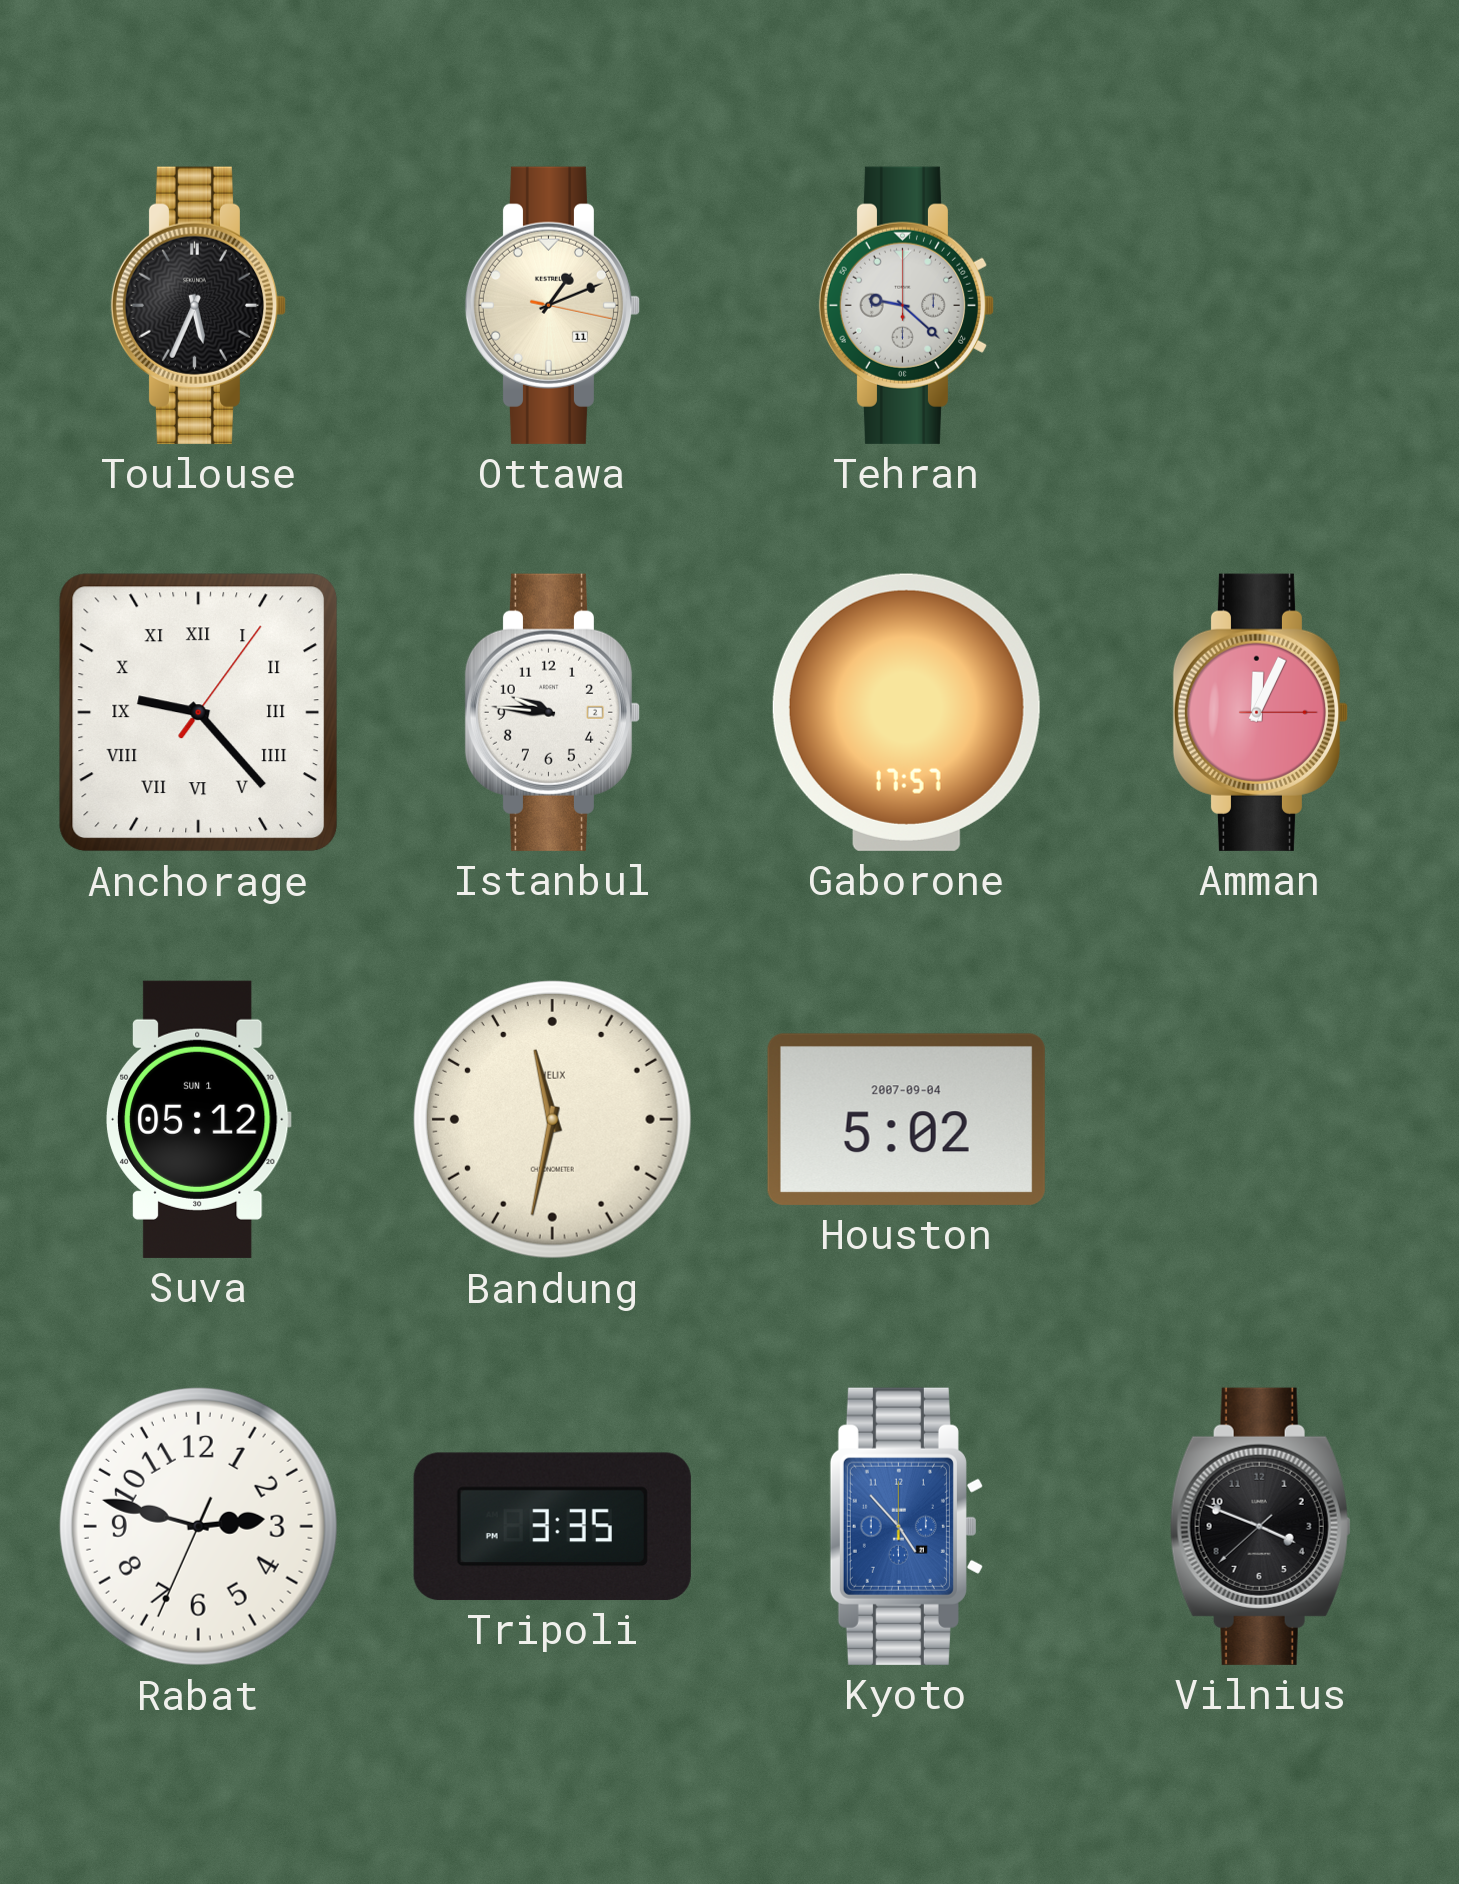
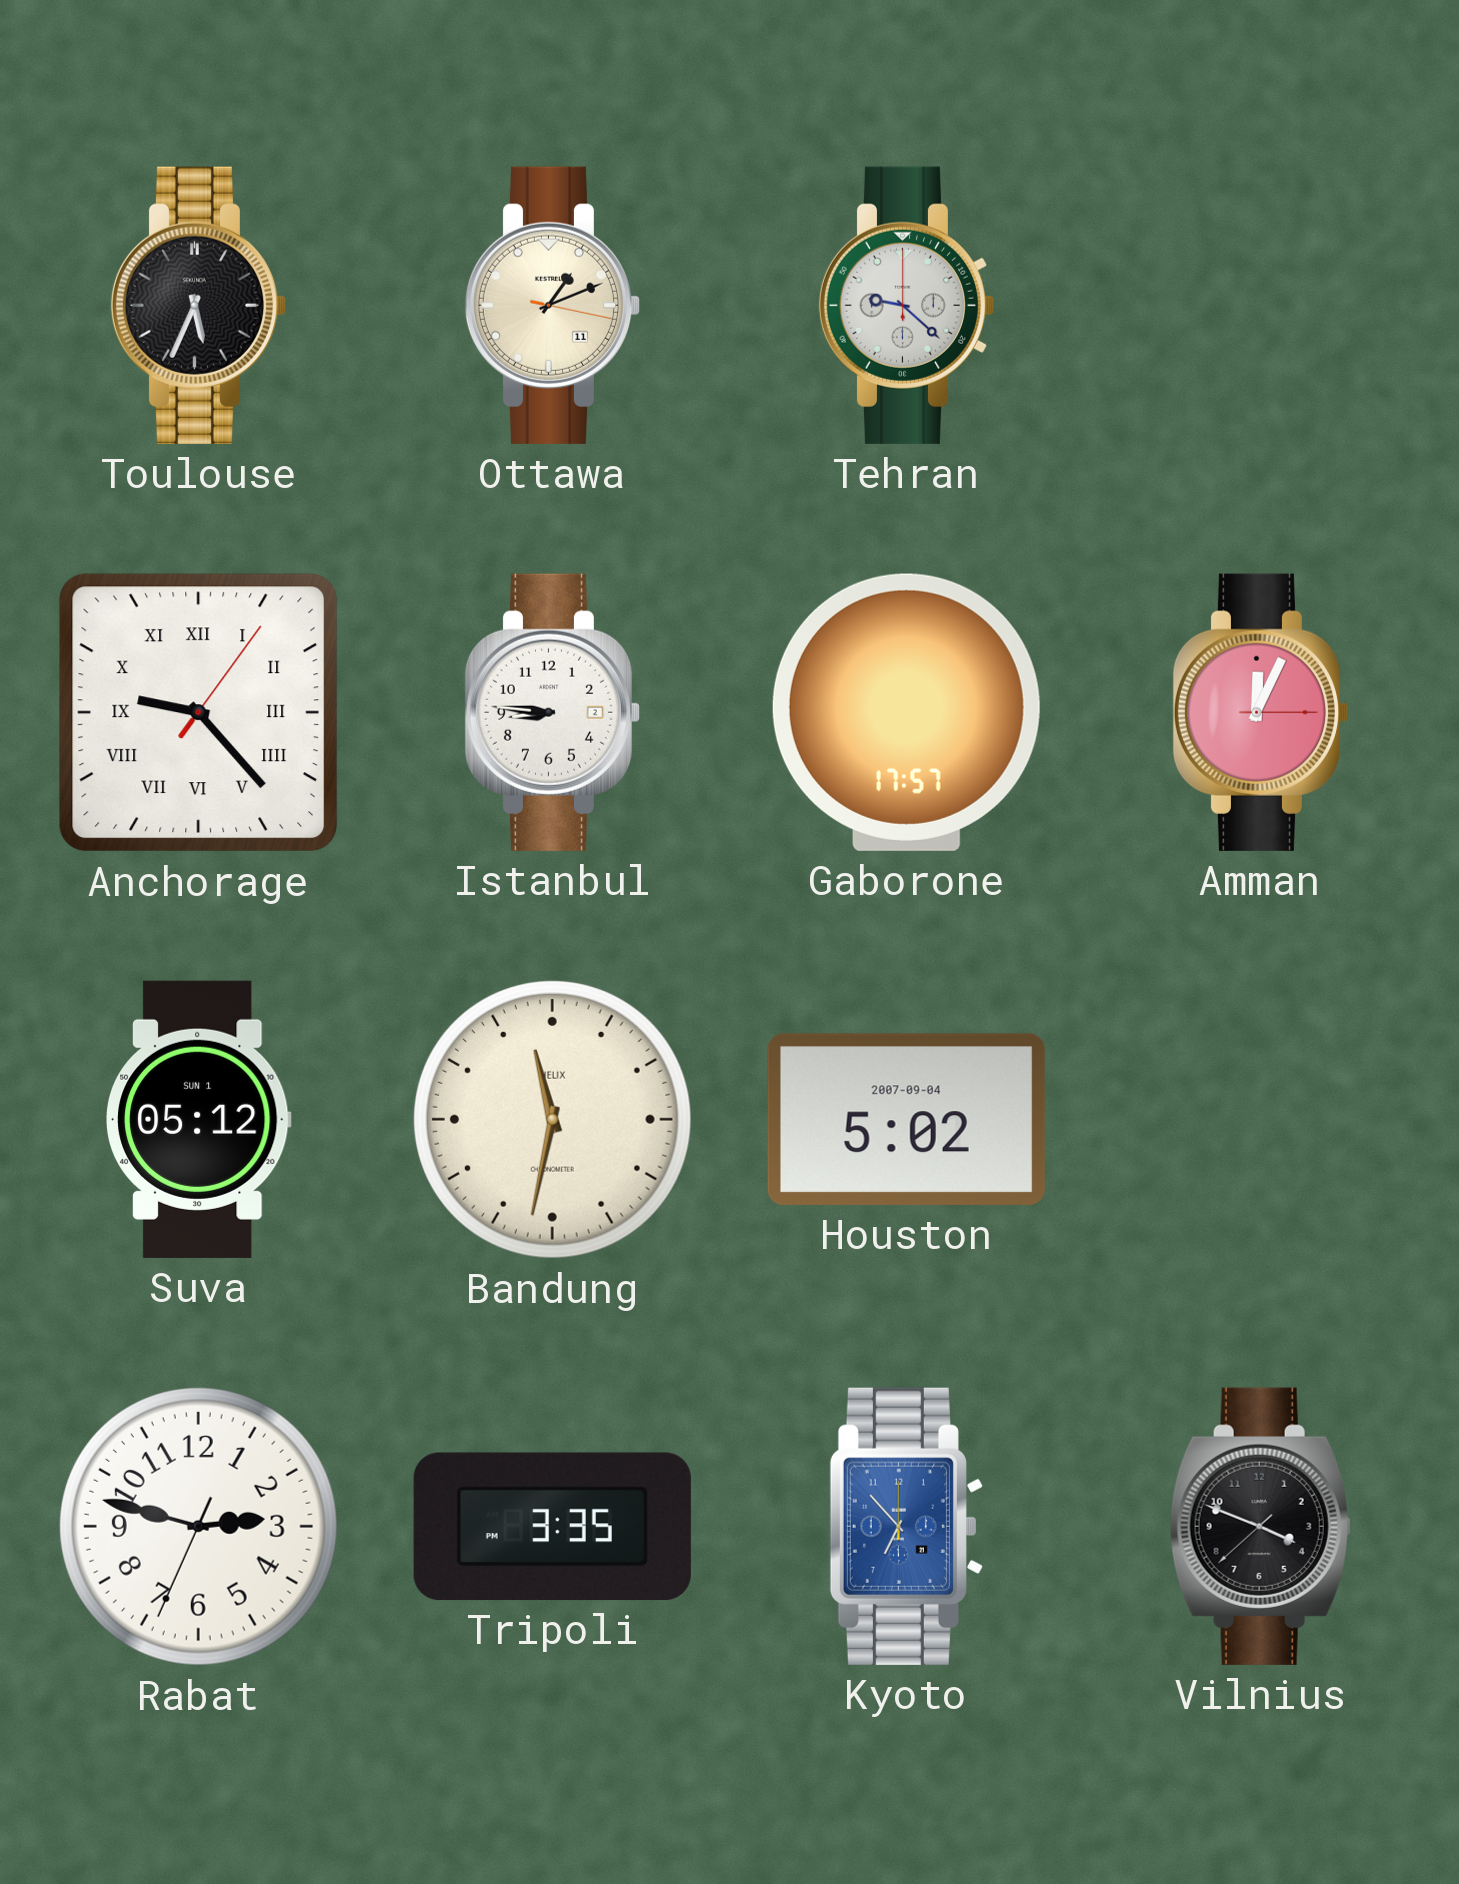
Istanbul: 9:46 -> 8:46 (553, 712)
Kyoto: 4:53 -> 6:53 (906, 1526)
